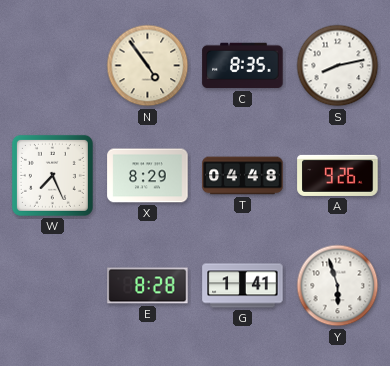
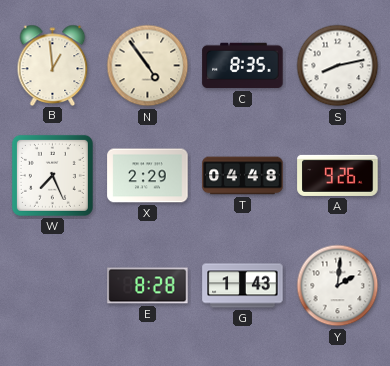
B: none -> 12:59 (53, 65)
X: 8:29 -> 2:29 (148, 176)
G: 1:41 -> 1:43 (243, 286)
Y: 5:57 -> 2:01 (338, 286)
